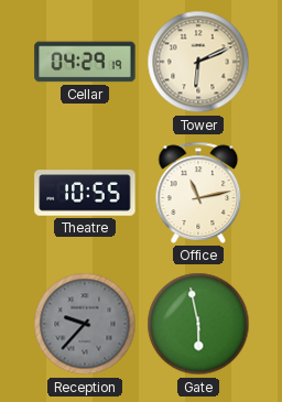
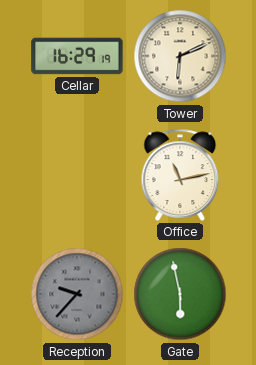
Cellar: 04:29 -> 16:29 (77, 56)
Theatre: 10:55 -> none (85, 193)
